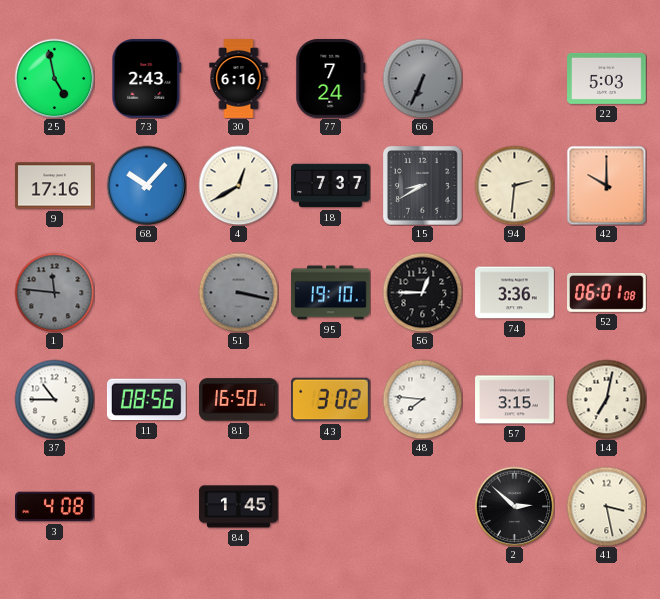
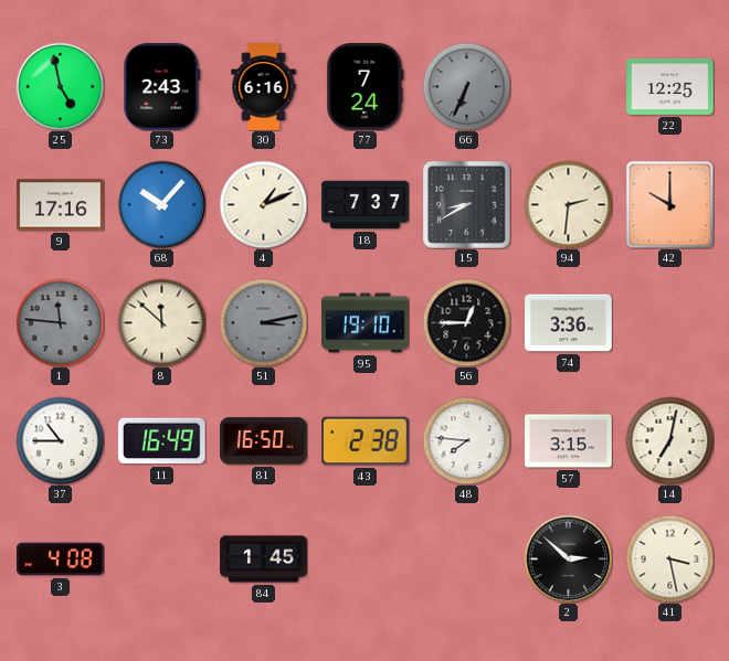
22: 5:03 -> 12:25 (670, 86)
4: 12:40 -> 1:11 (263, 204)
8: none -> 11:52 (161, 322)
51: 3:17 -> 3:13 (263, 322)
52: 06:01 -> none (607, 292)
11: 08:56 -> 16:49 (161, 441)
43: 3:02 -> 2:38 (366, 441)
